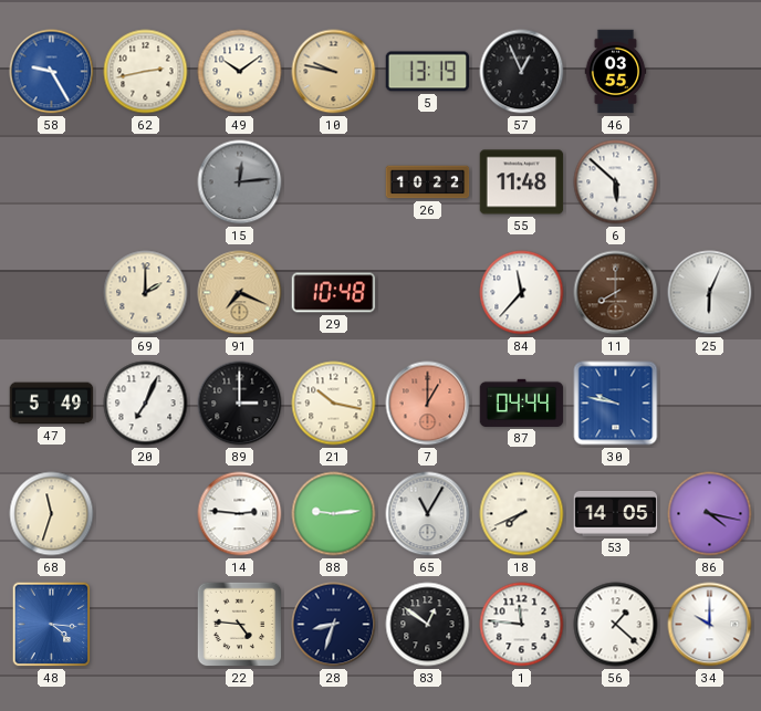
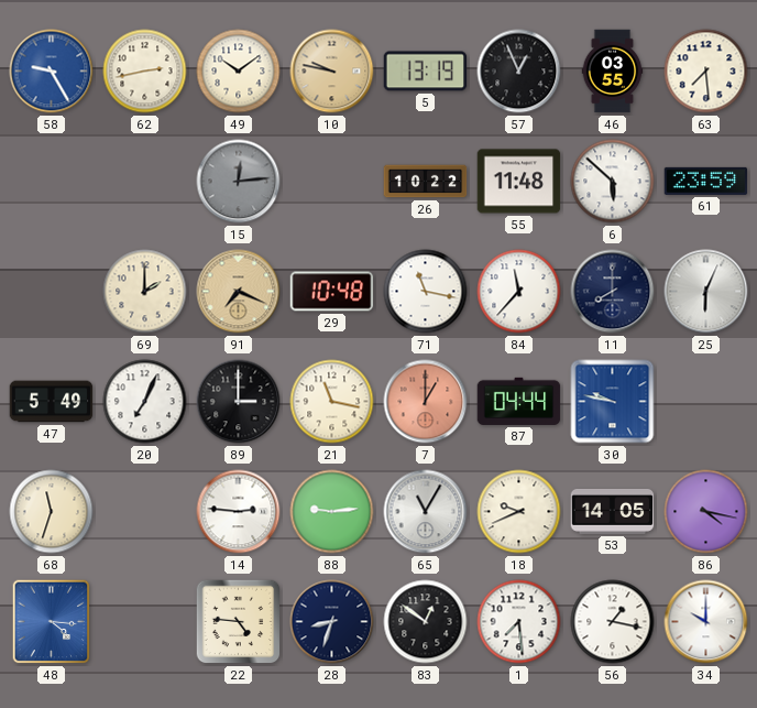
63: none -> 7:29 (706, 72)
61: none -> 23:59 (706, 181)
71: none -> 11:17 (426, 292)
11 dial: brown -> navy (613, 292)
21: 10:17 -> 11:17 (332, 402)
18: 7:41 -> 9:41 (519, 512)
1: 11:46 -> 7:29 (519, 622)
56: 1:22 -> 1:17 (613, 622)
